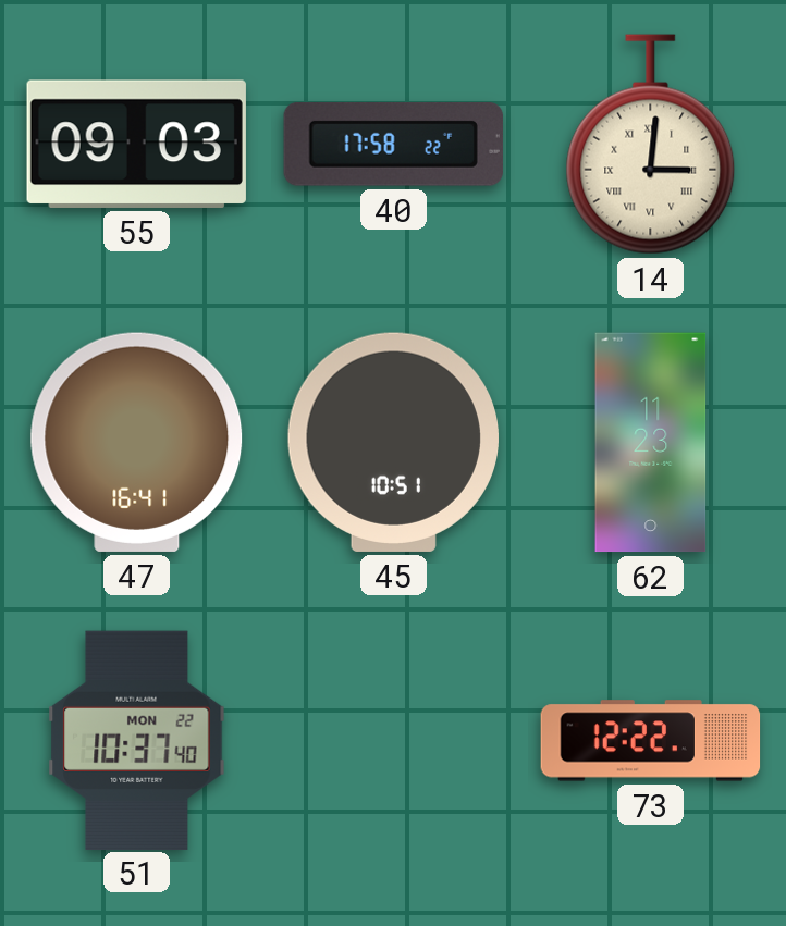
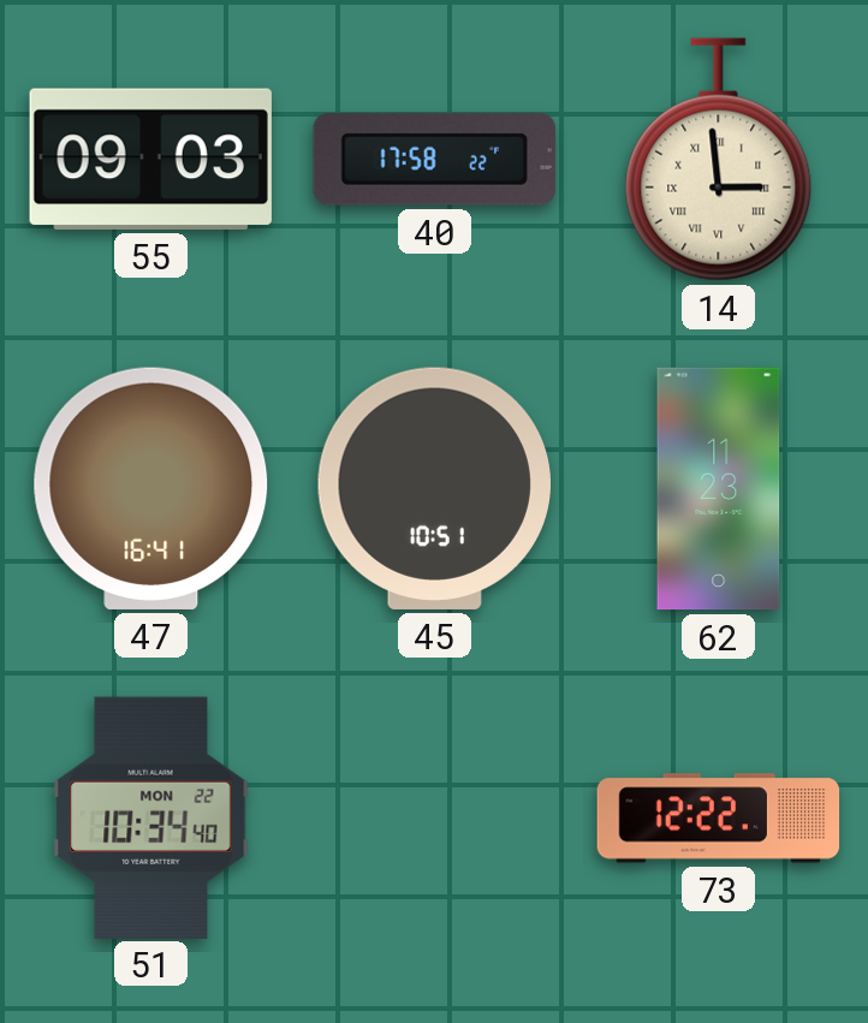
14: 3:01 -> 2:59 (719, 160)
51: 10:37 -> 10:34 (151, 817)
